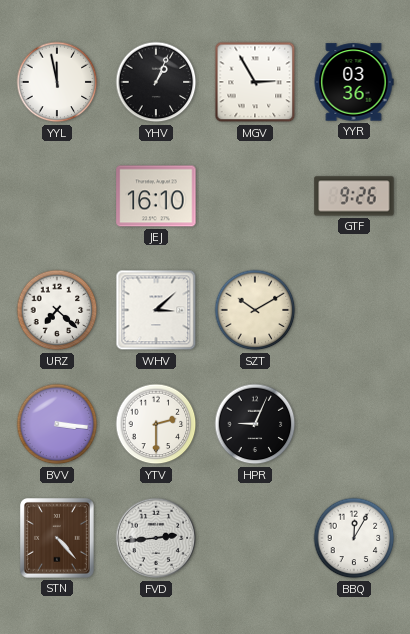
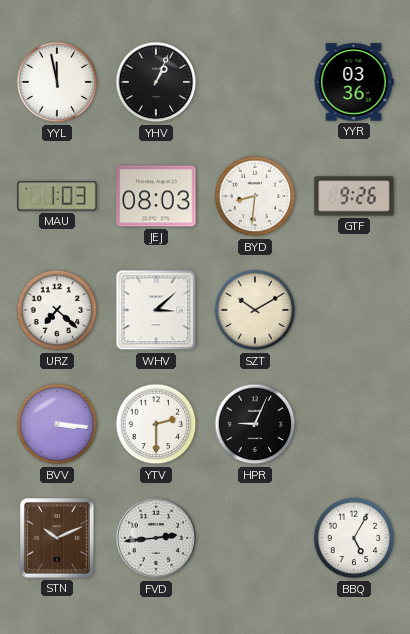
MGV: 2:55 -> none (255, 82)
MAU: none -> 1:03 (57, 196)
JEJ: 16:10 -> 08:03 (156, 196)
BYD: none -> 8:31 (255, 196)
STN: 4:23 -> 10:11 (57, 539)
BBQ: 12:05 -> 5:05 (354, 538)
